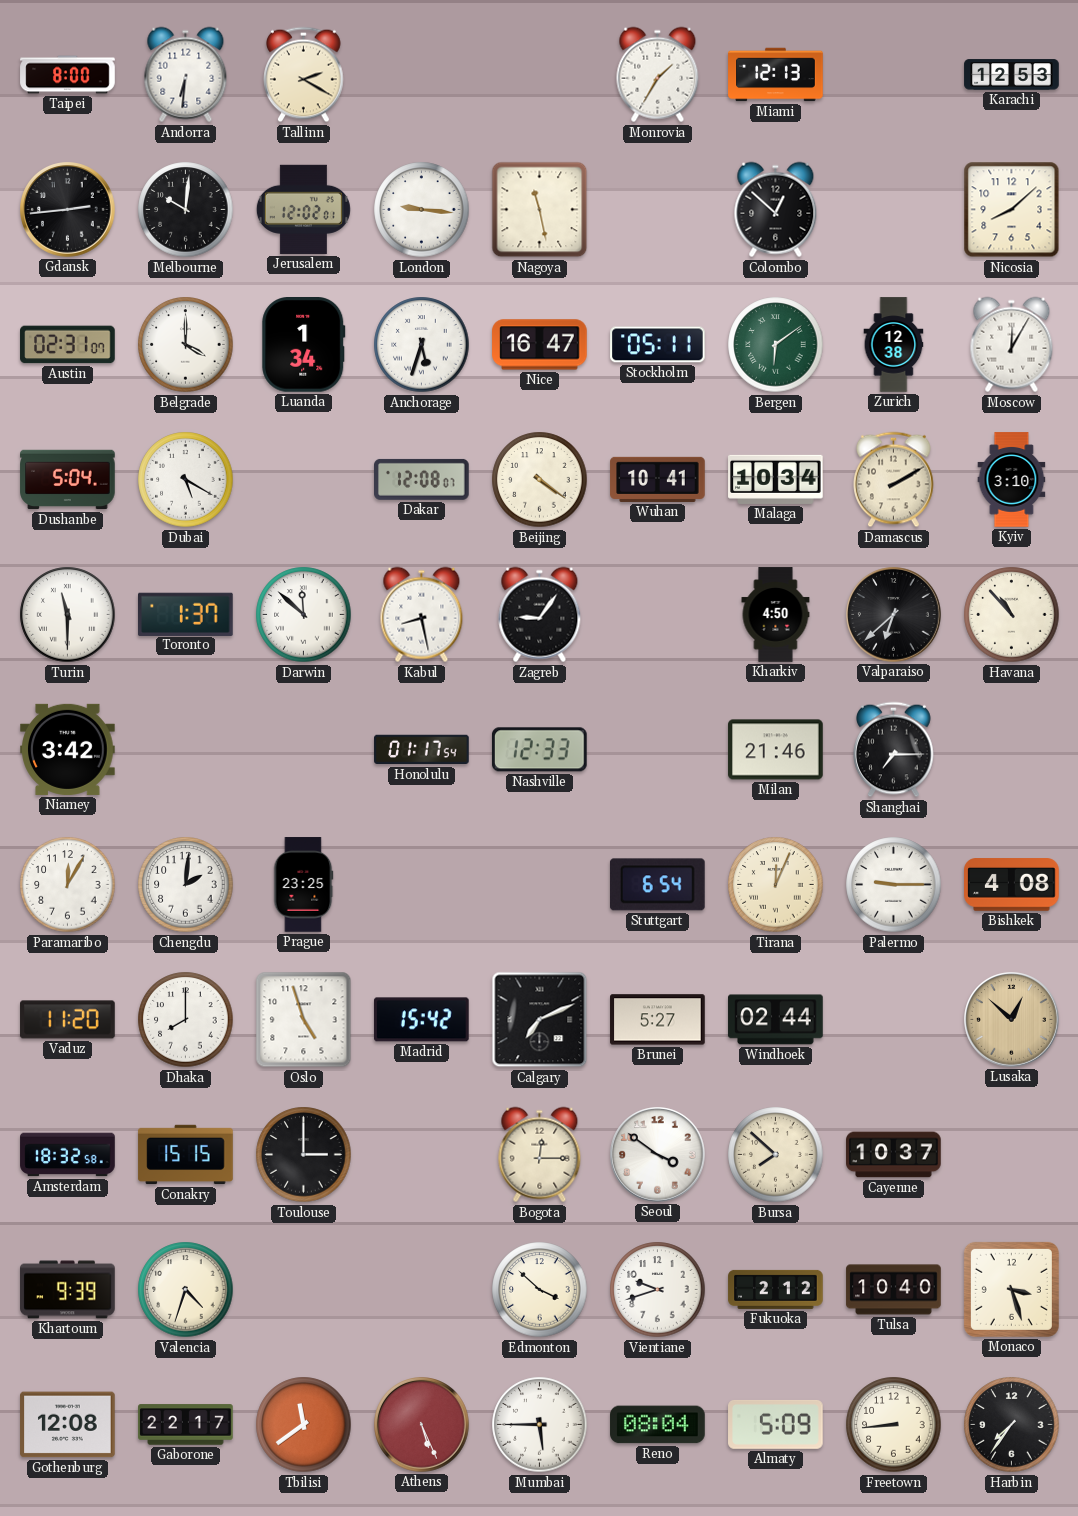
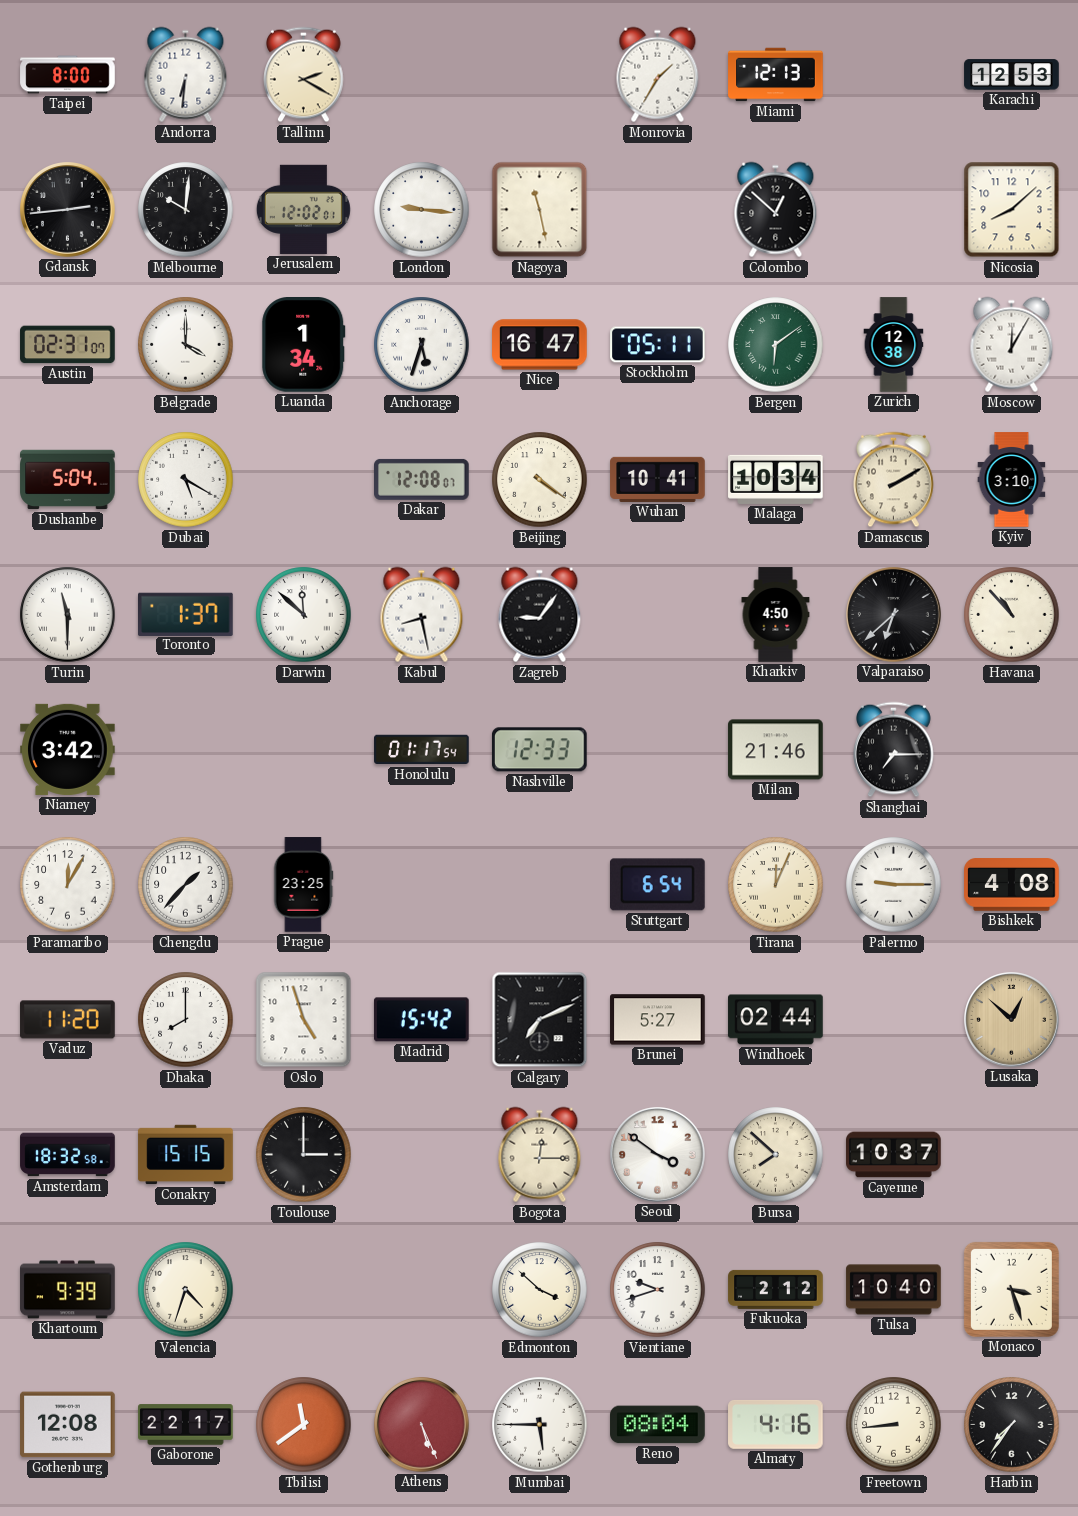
Chengdu: 2:01 -> 1:37 (186, 885)
Almaty: 5:09 -> 4:16 (776, 1424)
